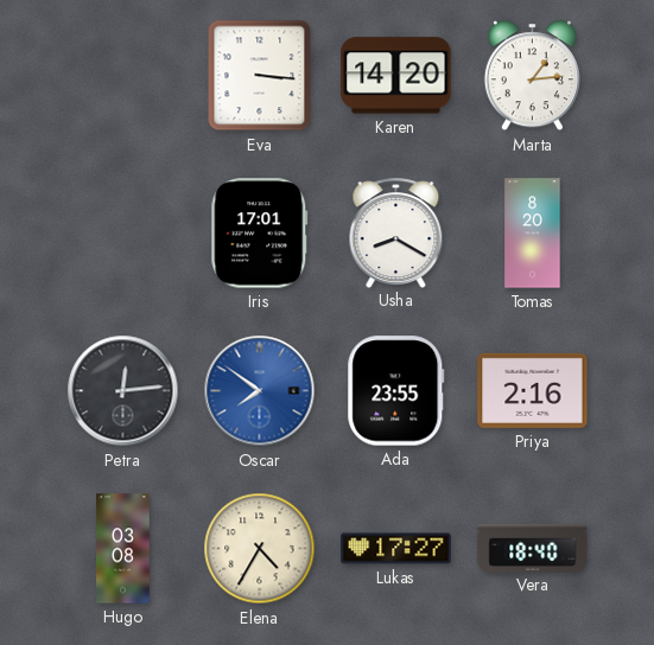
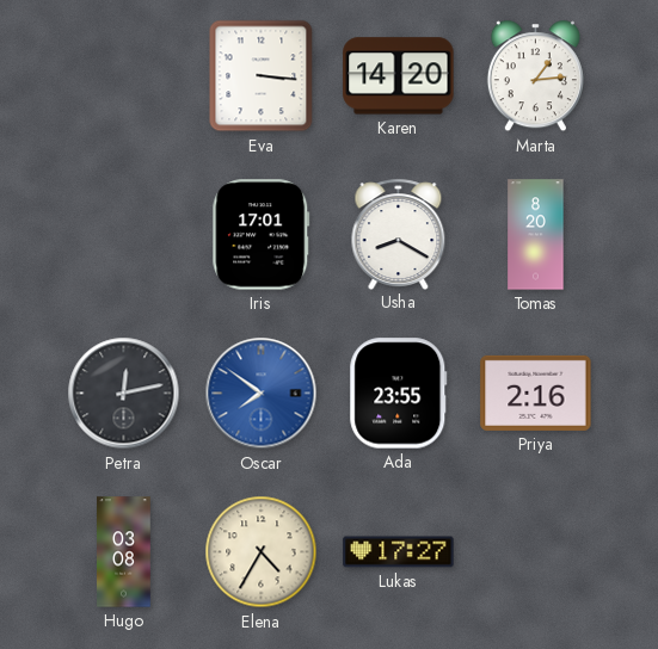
Petra: 12:14 -> 12:13 (124, 394)
Vera: 18:40 -> none (533, 548)
